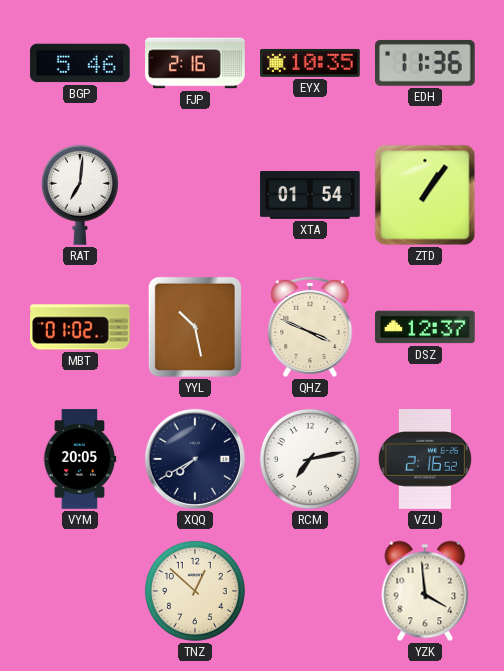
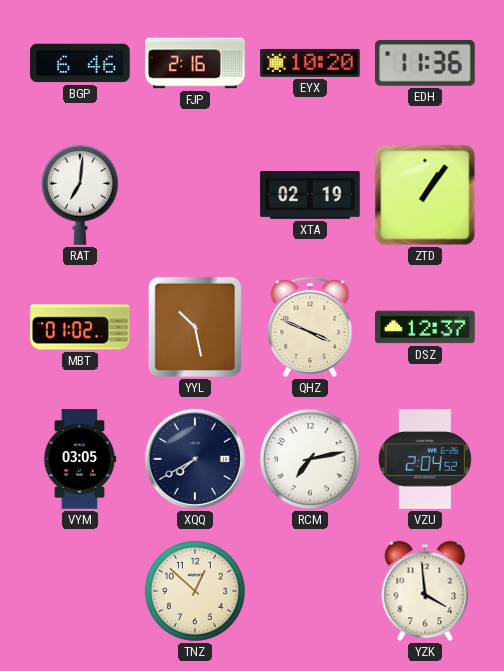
BGP: 5:46 -> 6:46 (80, 63)
EYX: 10:35 -> 10:20 (310, 63)
XTA: 01:54 -> 02:19 (310, 196)
VYM: 20:05 -> 03:05 (80, 459)
VZU: 2:16 -> 2:04 (425, 459)
